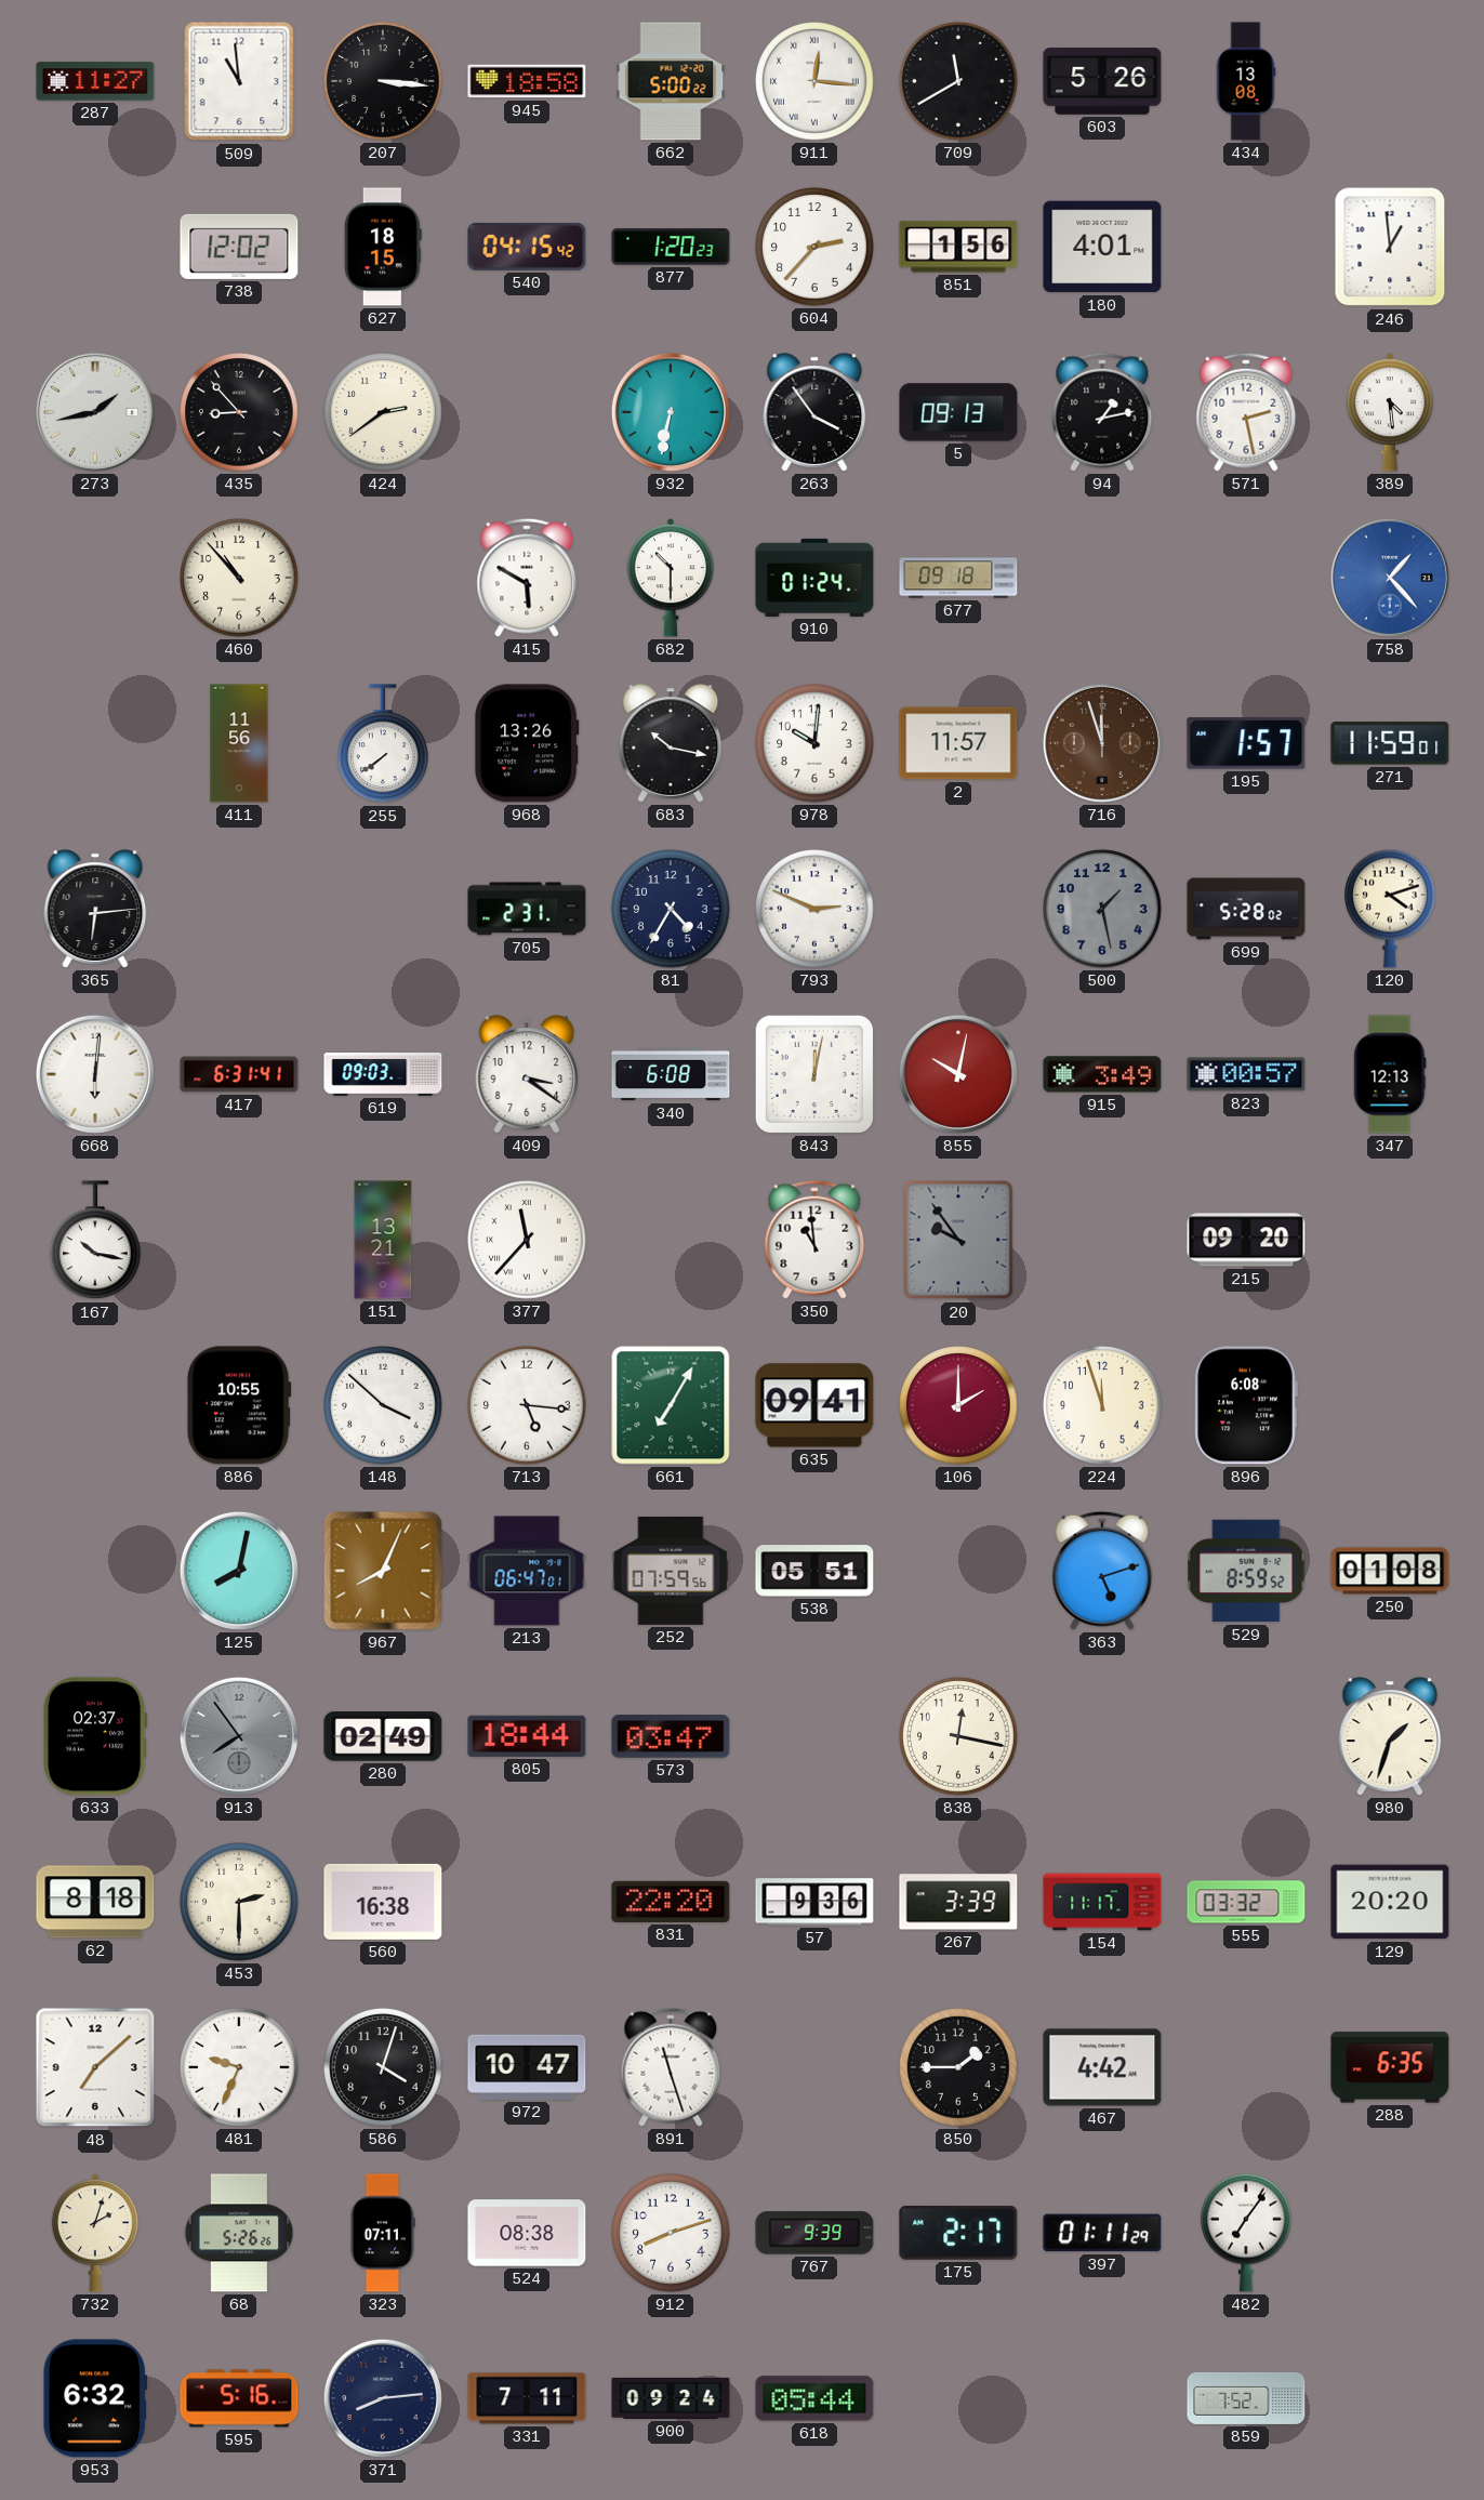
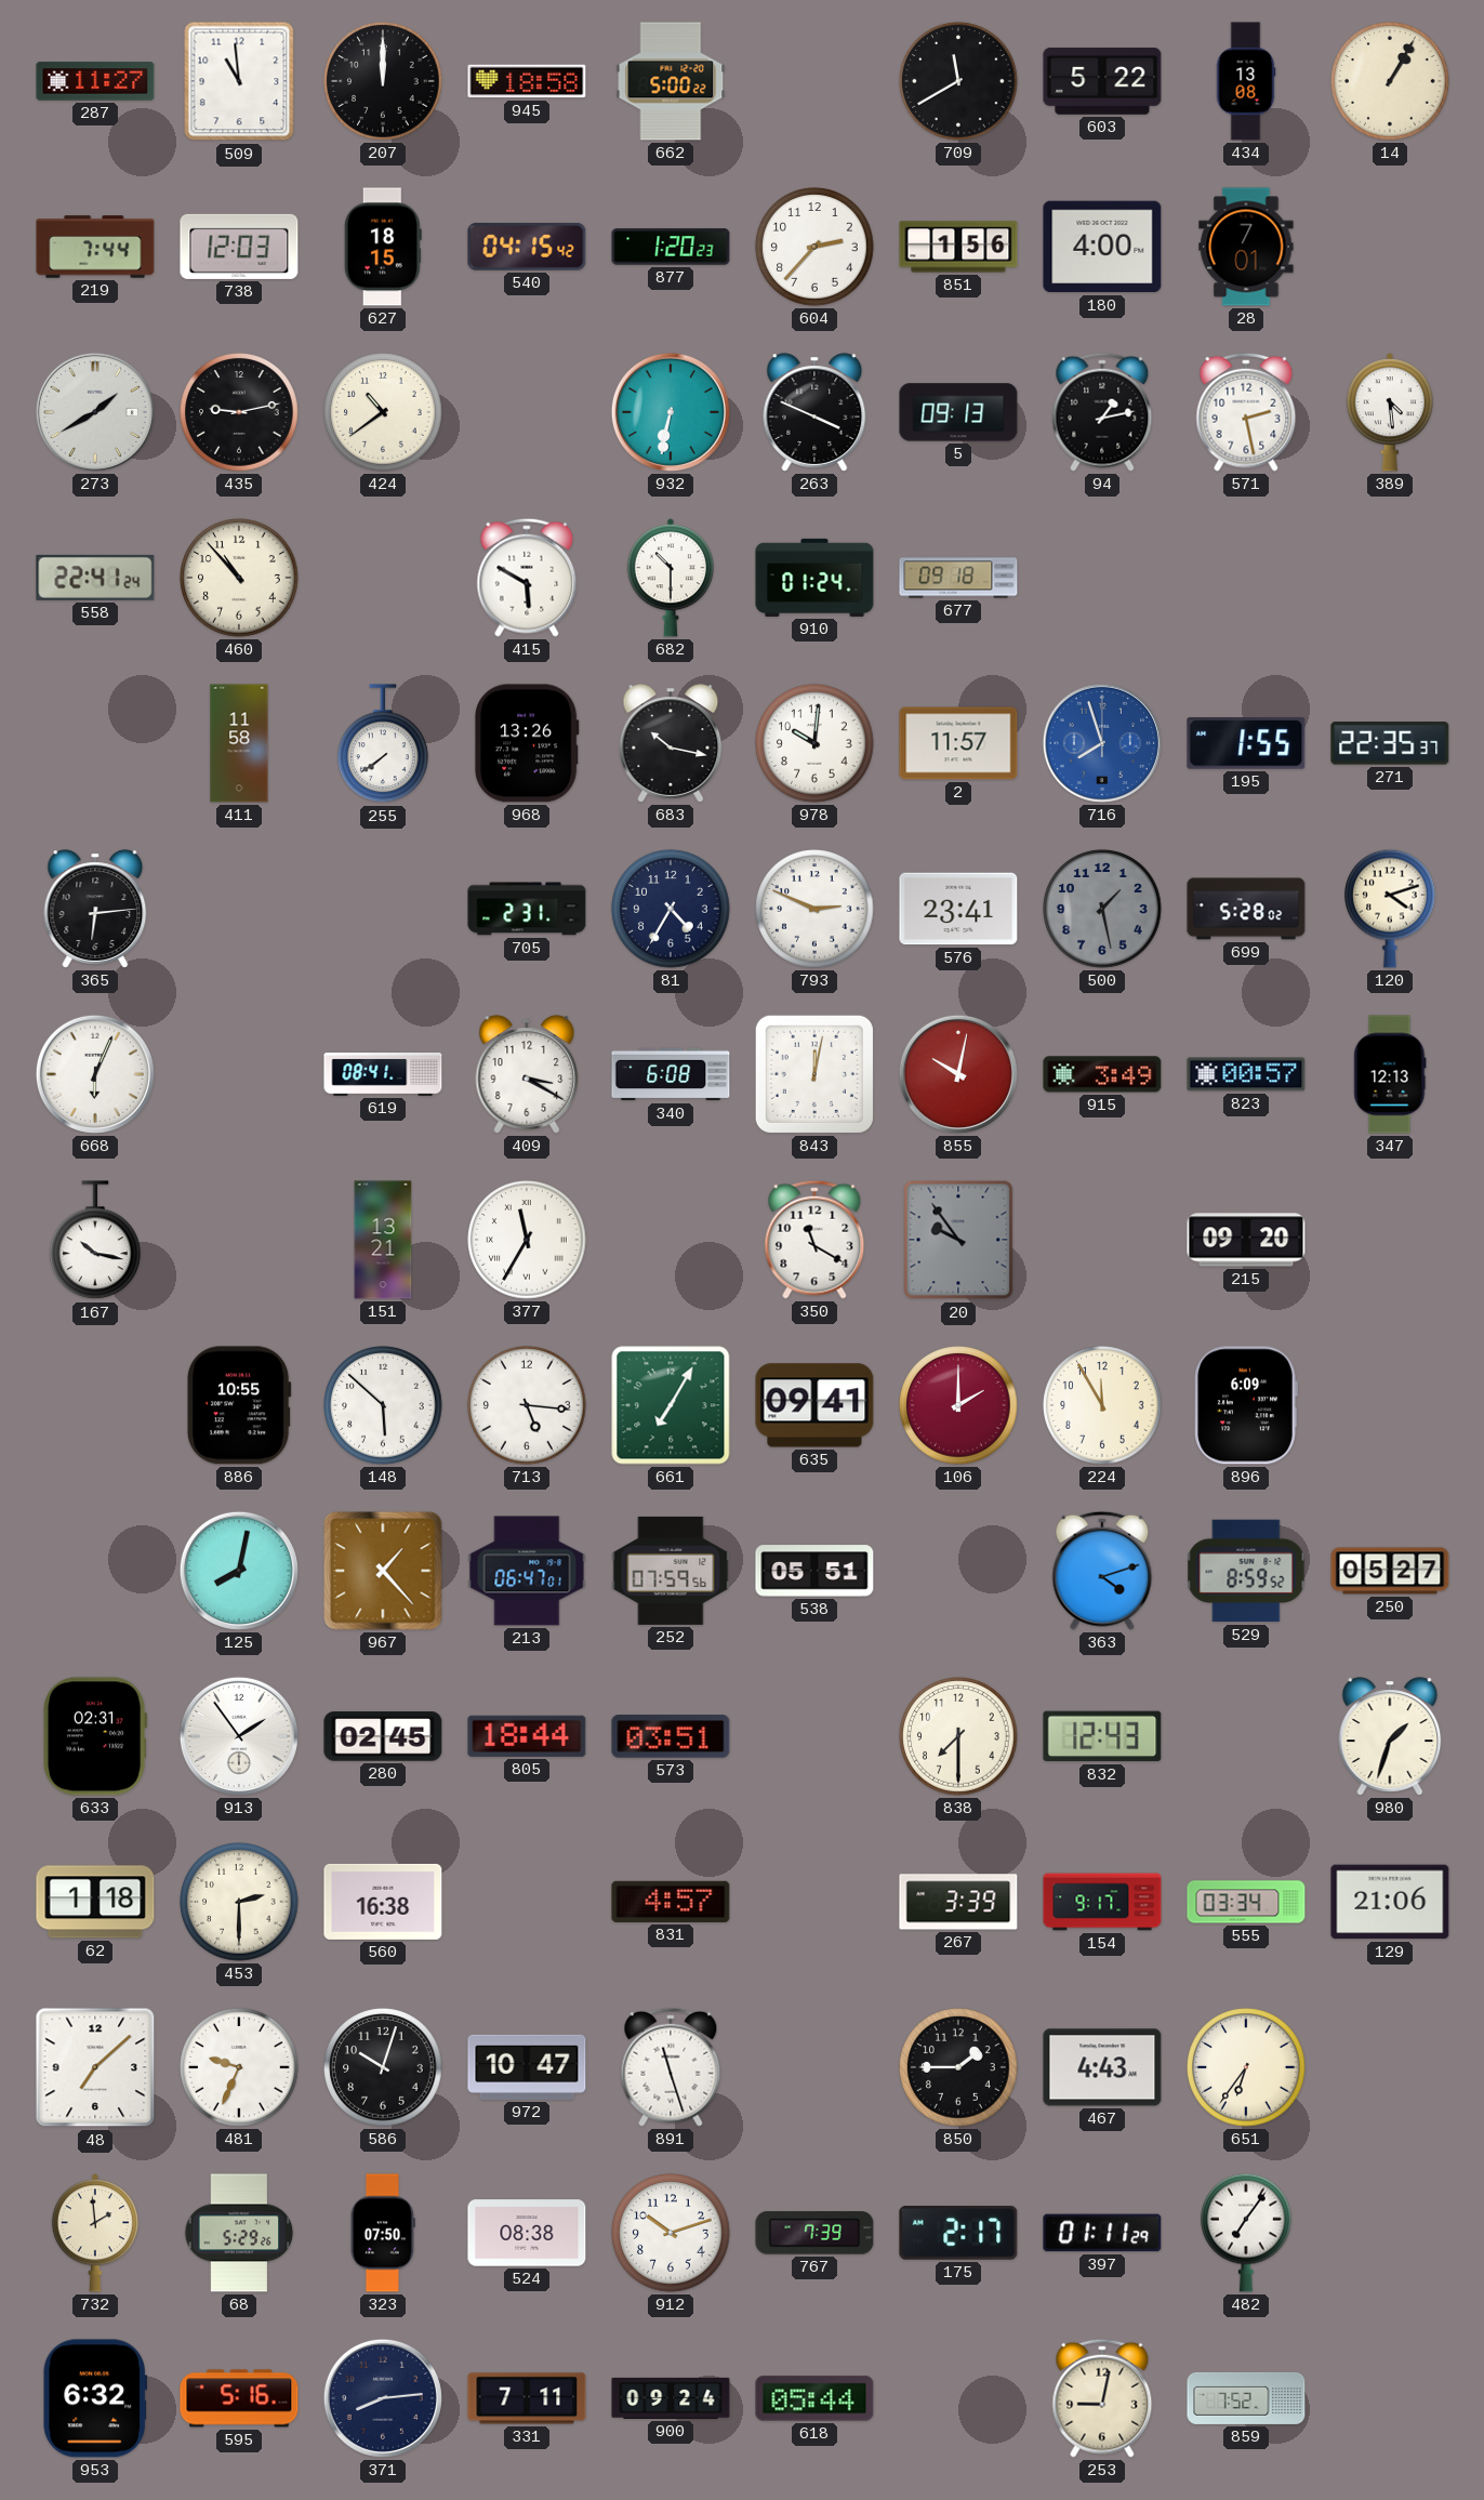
207: 3:16 -> 12:00 (383, 81)
911: 12:16 -> none (814, 81)
603: 5:26 -> 5:22 (1102, 81)
14: none -> 1:05 (1390, 81)
219: none -> 7:44 (95, 247)
738: 12:02 -> 12:03 (239, 247)
180: 4:01 -> 4:00 (1102, 247)
28: none -> 7:01 (1246, 247)
246: 12:59 -> none (1390, 247)
273: 1:43 -> 1:40 (95, 412)
435: 8:53 -> 9:13 (239, 412)
424: 2:39 -> 10:39 (383, 412)
263: 3:54 -> 3:49 (814, 412)
558: none -> 22:41 (95, 578)
758: 1:23 -> none (1390, 578)
411: 11:56 -> 11:58 (239, 743)
716: 11:57 -> 7:57 (1102, 743)
716 dial: brown -> blue (1102, 743)
195: 1:57 -> 1:55 (1246, 743)
271: 11:59 -> 22:35 (1390, 743)
576: none -> 23:41 (958, 909)
668: 6:01 -> 6:04 (95, 1074)
417: 6:31 -> none (239, 1074)
619: 09:03 -> 08:41 (383, 1075)
409: 3:21 -> 3:20 (527, 1074)
377: 11:37 -> 11:35 (527, 1240)
350: 10:59 -> 11:20 (814, 1240)
148: 3:52 -> 5:52 (383, 1405)
224: 11:57 -> 11:55 (1102, 1405)
896: 6:08 -> 6:09 (1246, 1405)
967: 8:04 -> 1:23 (383, 1571)
363: 5:12 -> 4:12 (1102, 1571)
250: 01:08 -> 05:27 (1390, 1571)
633: 02:37 -> 02:31 (95, 1736)
913: 7:54 -> 1:54 (239, 1736)
913 dial: grey -> white (239, 1736)
280: 02:49 -> 02:45 (383, 1736)
573: 03:47 -> 03:51 (671, 1736)
838: 12:17 -> 7:30 (958, 1736)
832: none -> 12:43 (1102, 1736)
62: 8:18 -> 1:18 (95, 1902)
831: 22:20 -> 4:57 (671, 1902)
57: 9:36 -> none (814, 1902)
154: 11:17 -> 9:17 (1102, 1902)
555: 03:32 -> 03:34 (1246, 1902)
129: 20:20 -> 21:06 (1390, 1902)
586: 4:03 -> 10:03 (383, 2067)
467: 4:42 -> 4:43 (1102, 2067)
651: none -> 6:36 (1246, 2067)
288: 6:35 -> none (1390, 2067)
732: 2:03 -> 1:59 (95, 2233)
68: 5:26 -> 5:29 (239, 2233)
323: 07:11 -> 07:50 (383, 2233)
912: 8:12 -> 10:12 (671, 2233)
767: 9:39 -> 7:39 (814, 2233)
253: none -> 9:02 (1102, 2398)
